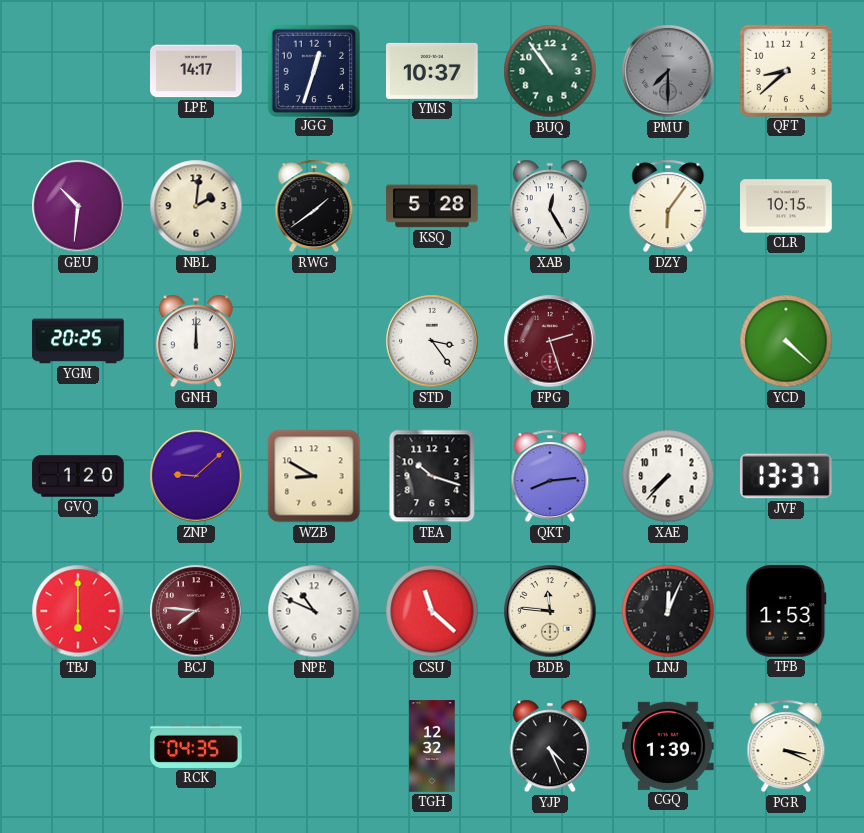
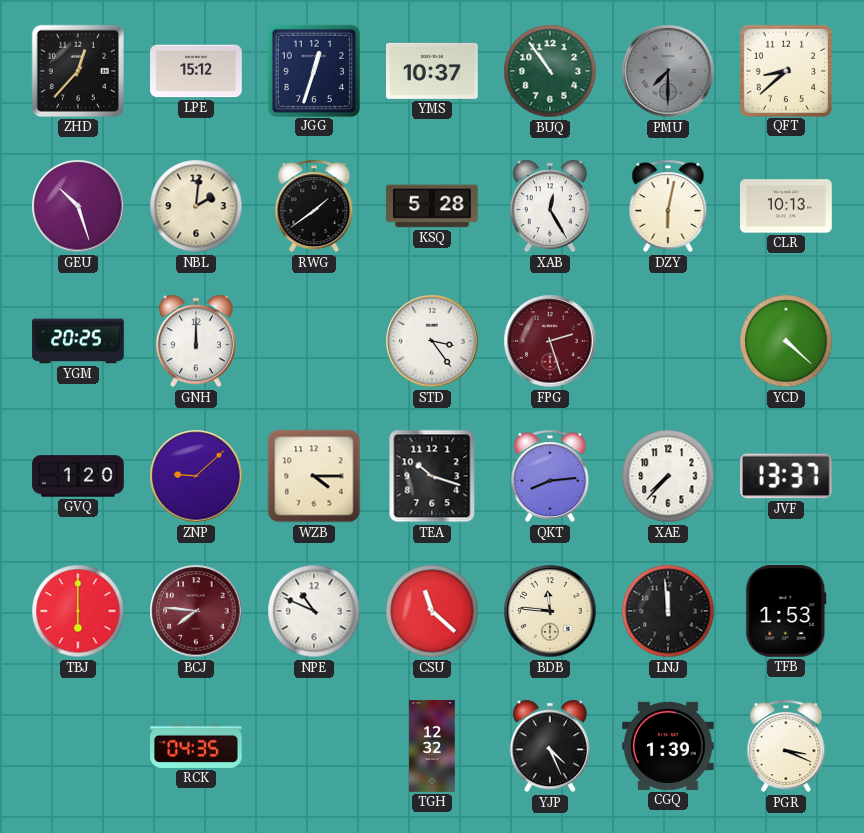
ZHD: none -> 12:37 (78, 71)
LPE: 14:17 -> 15:12 (196, 71)
GEU: 10:31 -> 10:27 (78, 206)
DZY: 6:06 -> 6:02 (668, 206)
CLR: 10:15 -> 10:13 (786, 206)
WZB: 8:50 -> 4:15 (314, 476)
LNJ: 12:04 -> 11:59 (668, 611)
